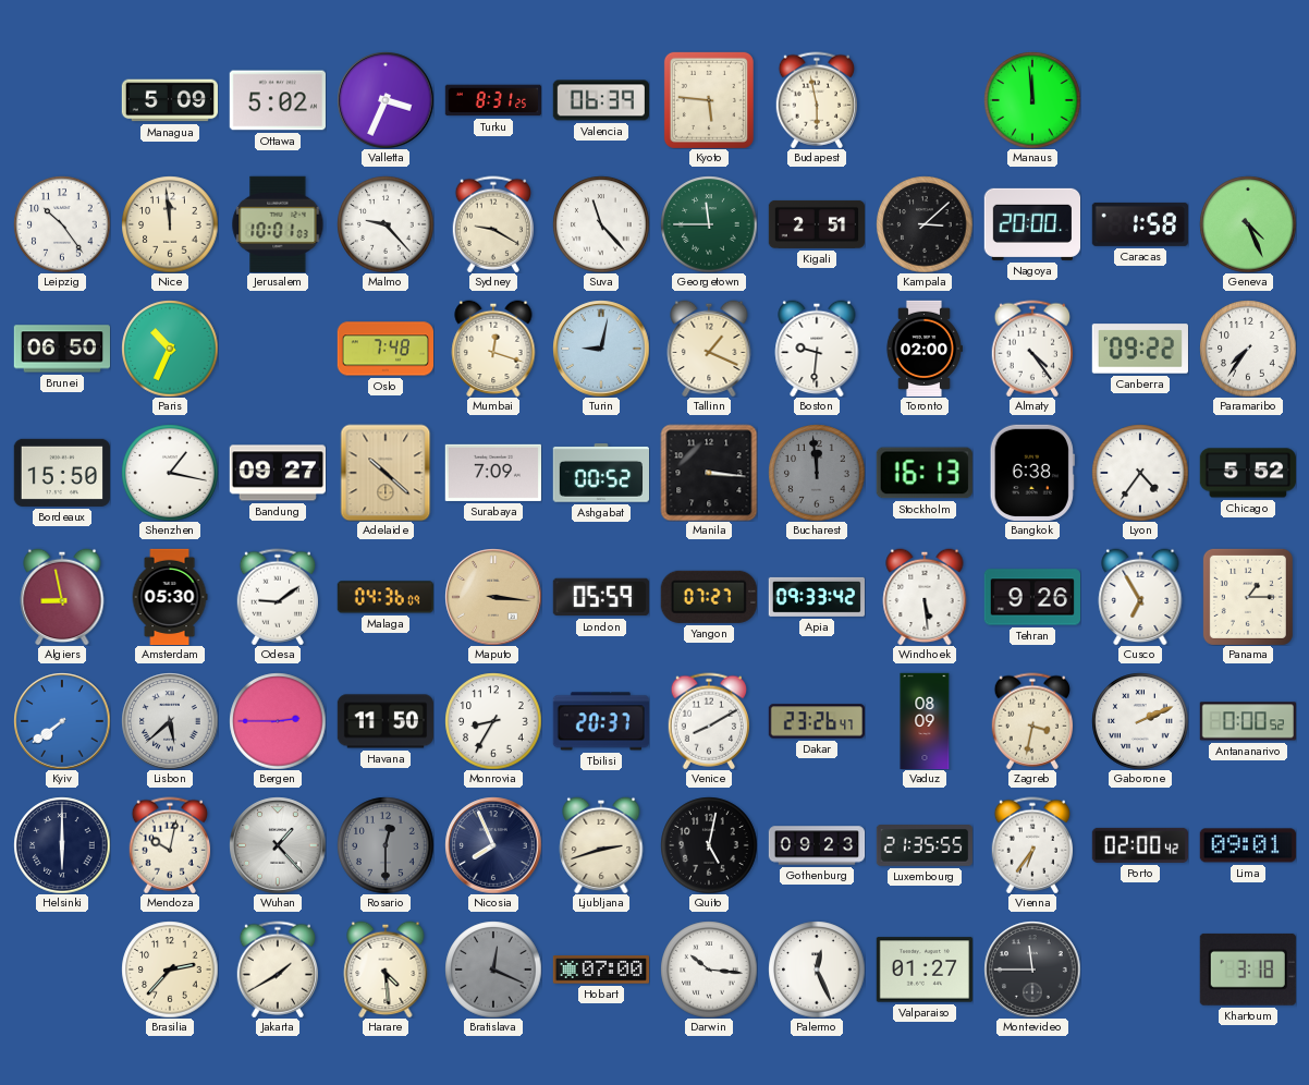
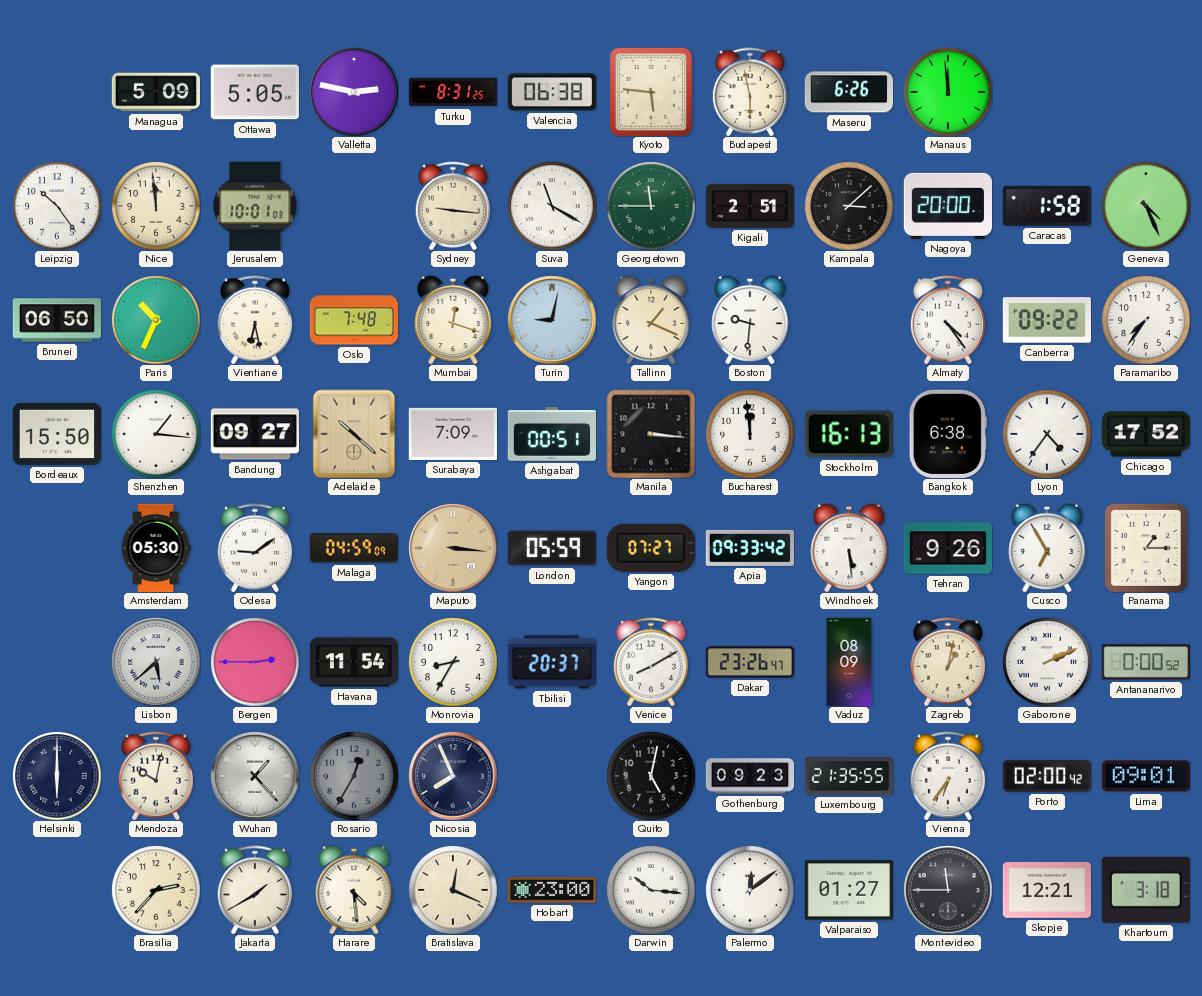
Ottawa: 5:02 -> 5:05 (255, 92)
Valletta: 3:34 -> 2:47 (354, 92)
Valencia: 06:39 -> 06:38 (551, 92)
Maseru: none -> 6:26 (848, 92)
Malmo: 9:23 -> none (386, 224)
Sydney: 9:20 -> 9:16 (452, 206)
Suva: 11:23 -> 11:20 (552, 206)
Vientiane: none -> 6:28 (254, 320)
Toronto: 02:00 -> none (923, 348)
Shenzhen: 1:17 -> 1:16 (156, 434)
Ashgabat: 00:52 -> 00:51 (551, 434)
Bucharest dial: grey -> white (750, 434)
Chicago: 5:52 -> 17:52 (1145, 434)
Algiers: 8:58 -> none (62, 597)
Malaga: 04:36 -> 04:59 (354, 548)
Kyiv: 7:39 -> none (62, 721)
Havana: 11:50 -> 11:54 (353, 662)
Zagreb: 3:32 -> 1:02 (947, 662)
Rosario: 12:30 -> 12:35 (354, 776)
Ljubljana: 2:42 -> none (601, 845)
Bratislava dial: grey -> cream (453, 890)
Hobart: 07:00 -> 23:00 (551, 890)
Palermo: 12:26 -> 12:09 (750, 890)
Skopje: none -> 12:21 (1046, 890)
